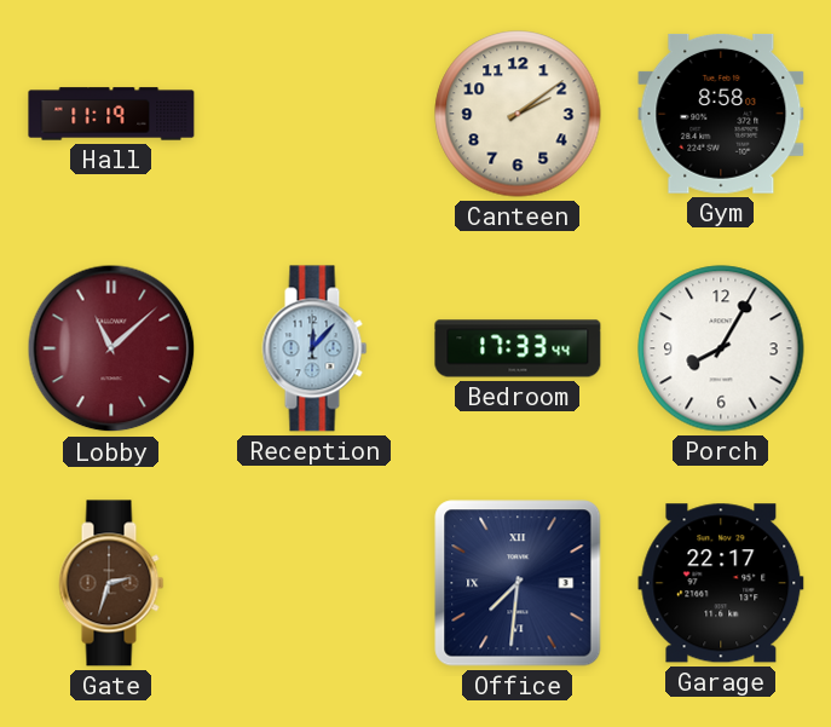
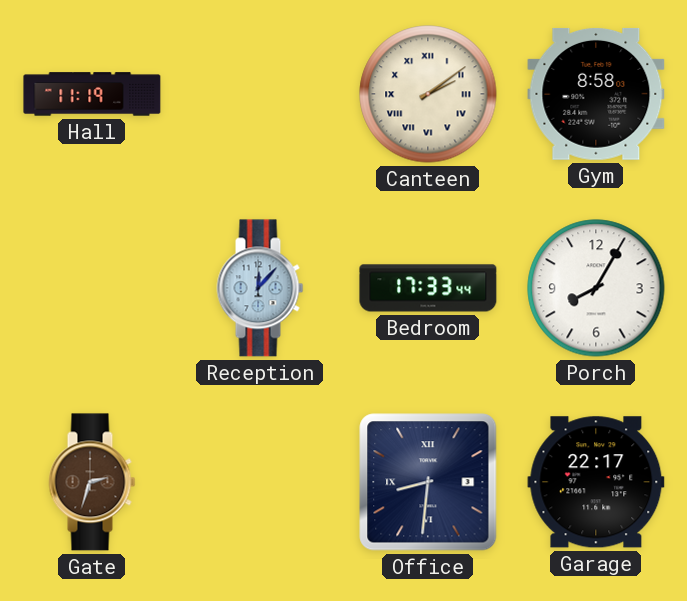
Canteen numerals: Arabic -> Roman (428, 94)
Lobby: 11:08 -> none (111, 348)
Office: 7:31 -> 8:31 (428, 482)
